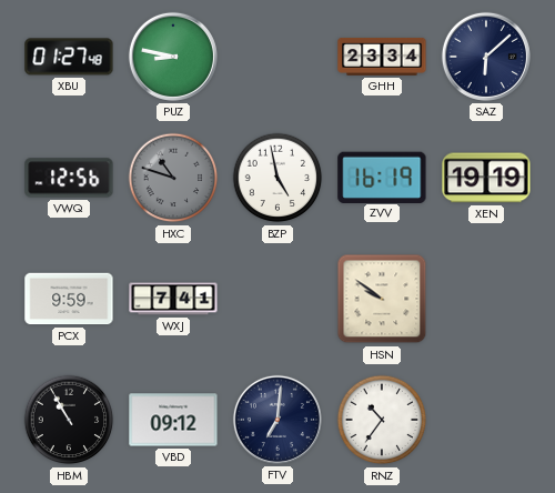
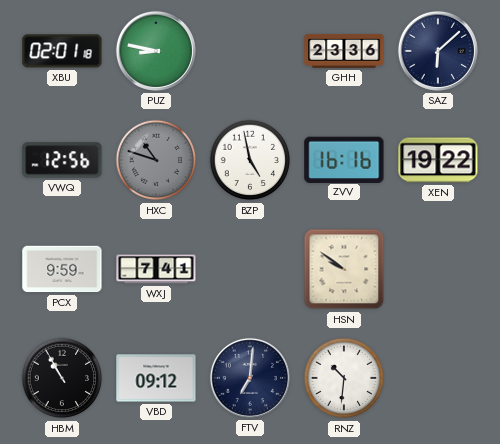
XBU: 01:27 -> 02:01 (62, 51)
GHH: 23:34 -> 23:36 (344, 51)
ZVV: 16:19 -> 16:16 (344, 159)
XEN: 19:19 -> 19:22 (438, 160)
RNZ: 10:36 -> 10:31 (344, 378)
